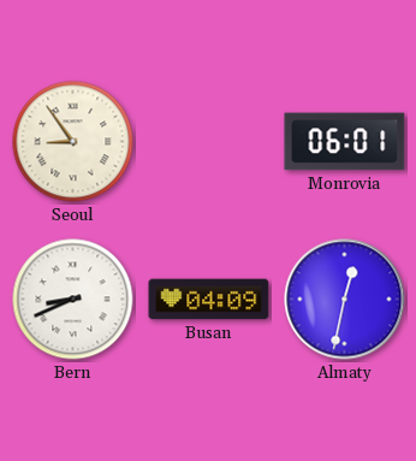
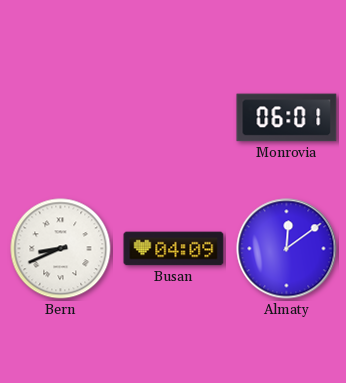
Seoul: 8:54 -> none (73, 142)
Almaty: 12:32 -> 12:09 (287, 249)
